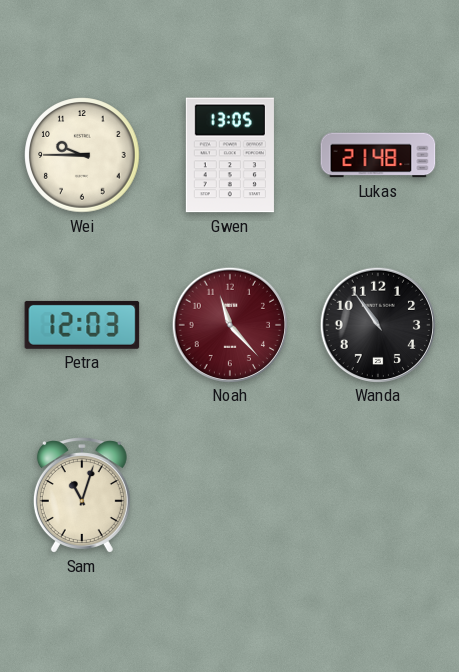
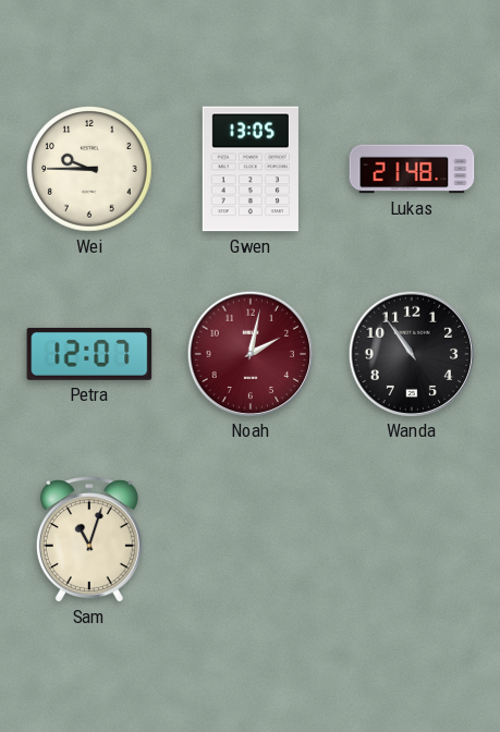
Petra: 12:03 -> 12:07 (89, 354)
Noah: 11:23 -> 2:02 (249, 353)
